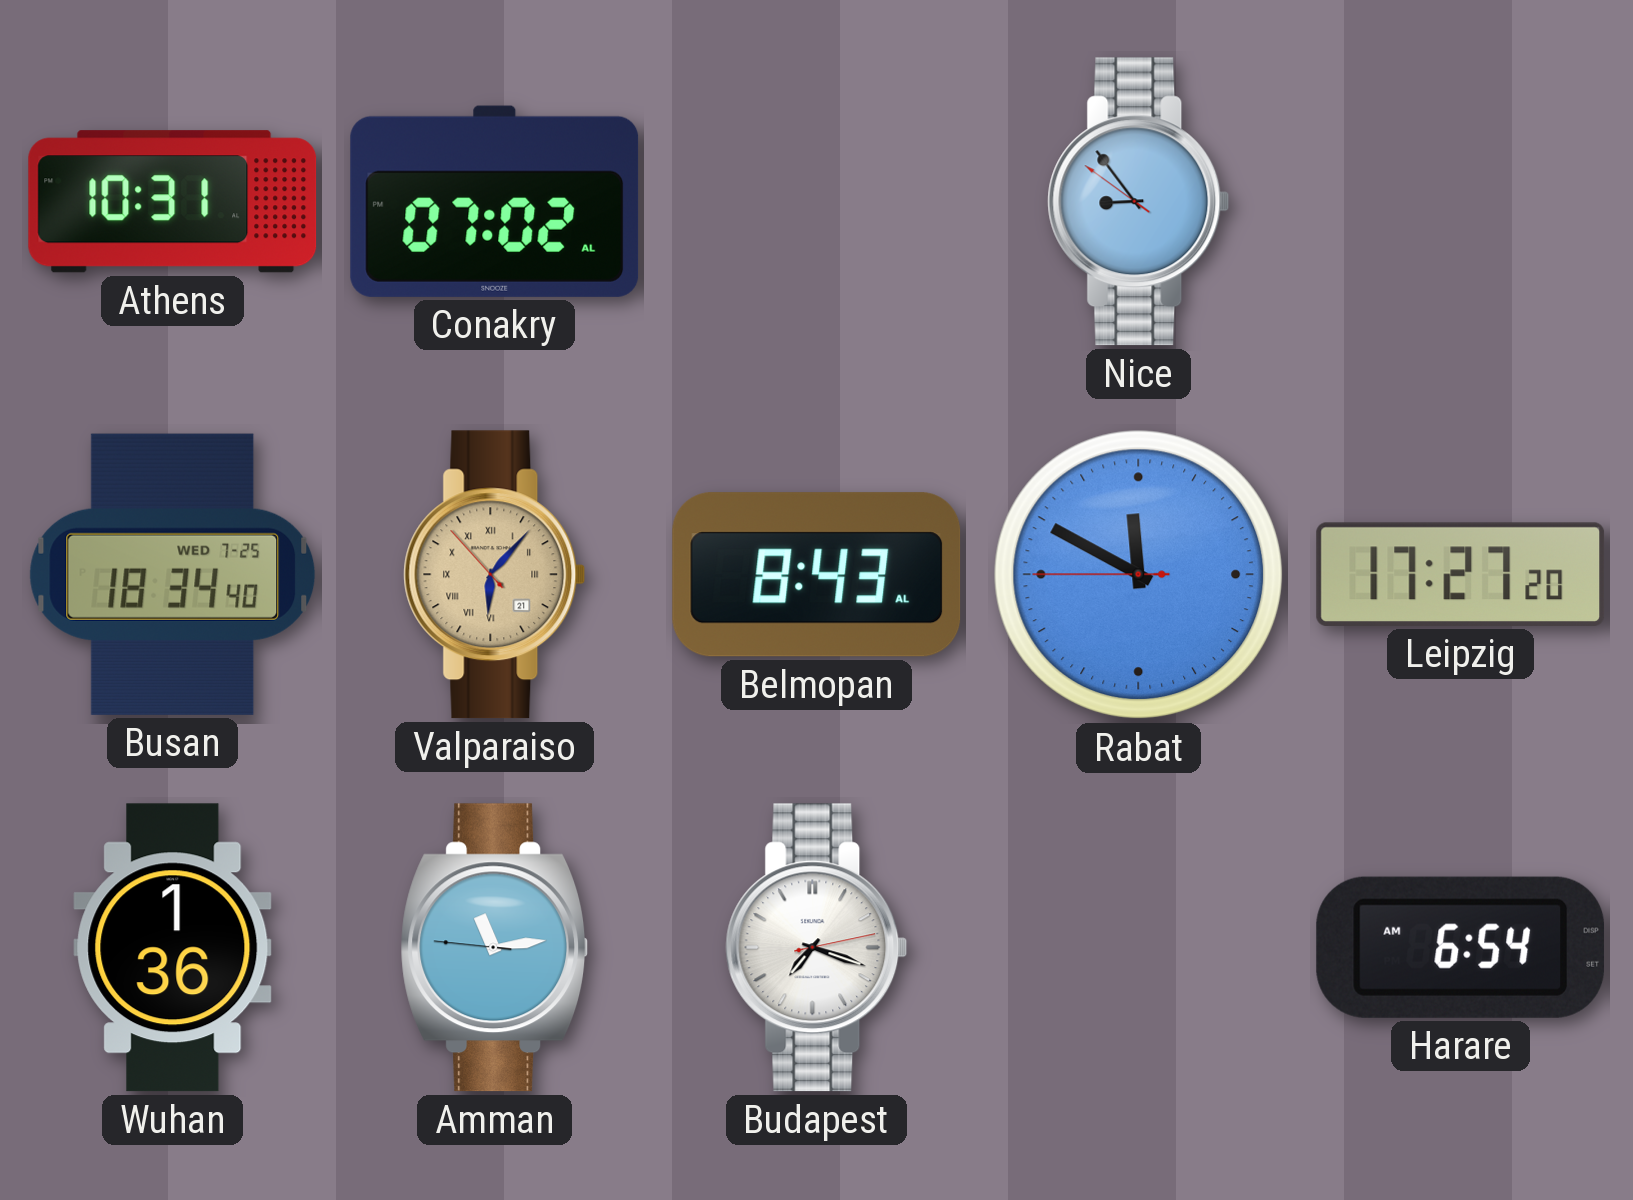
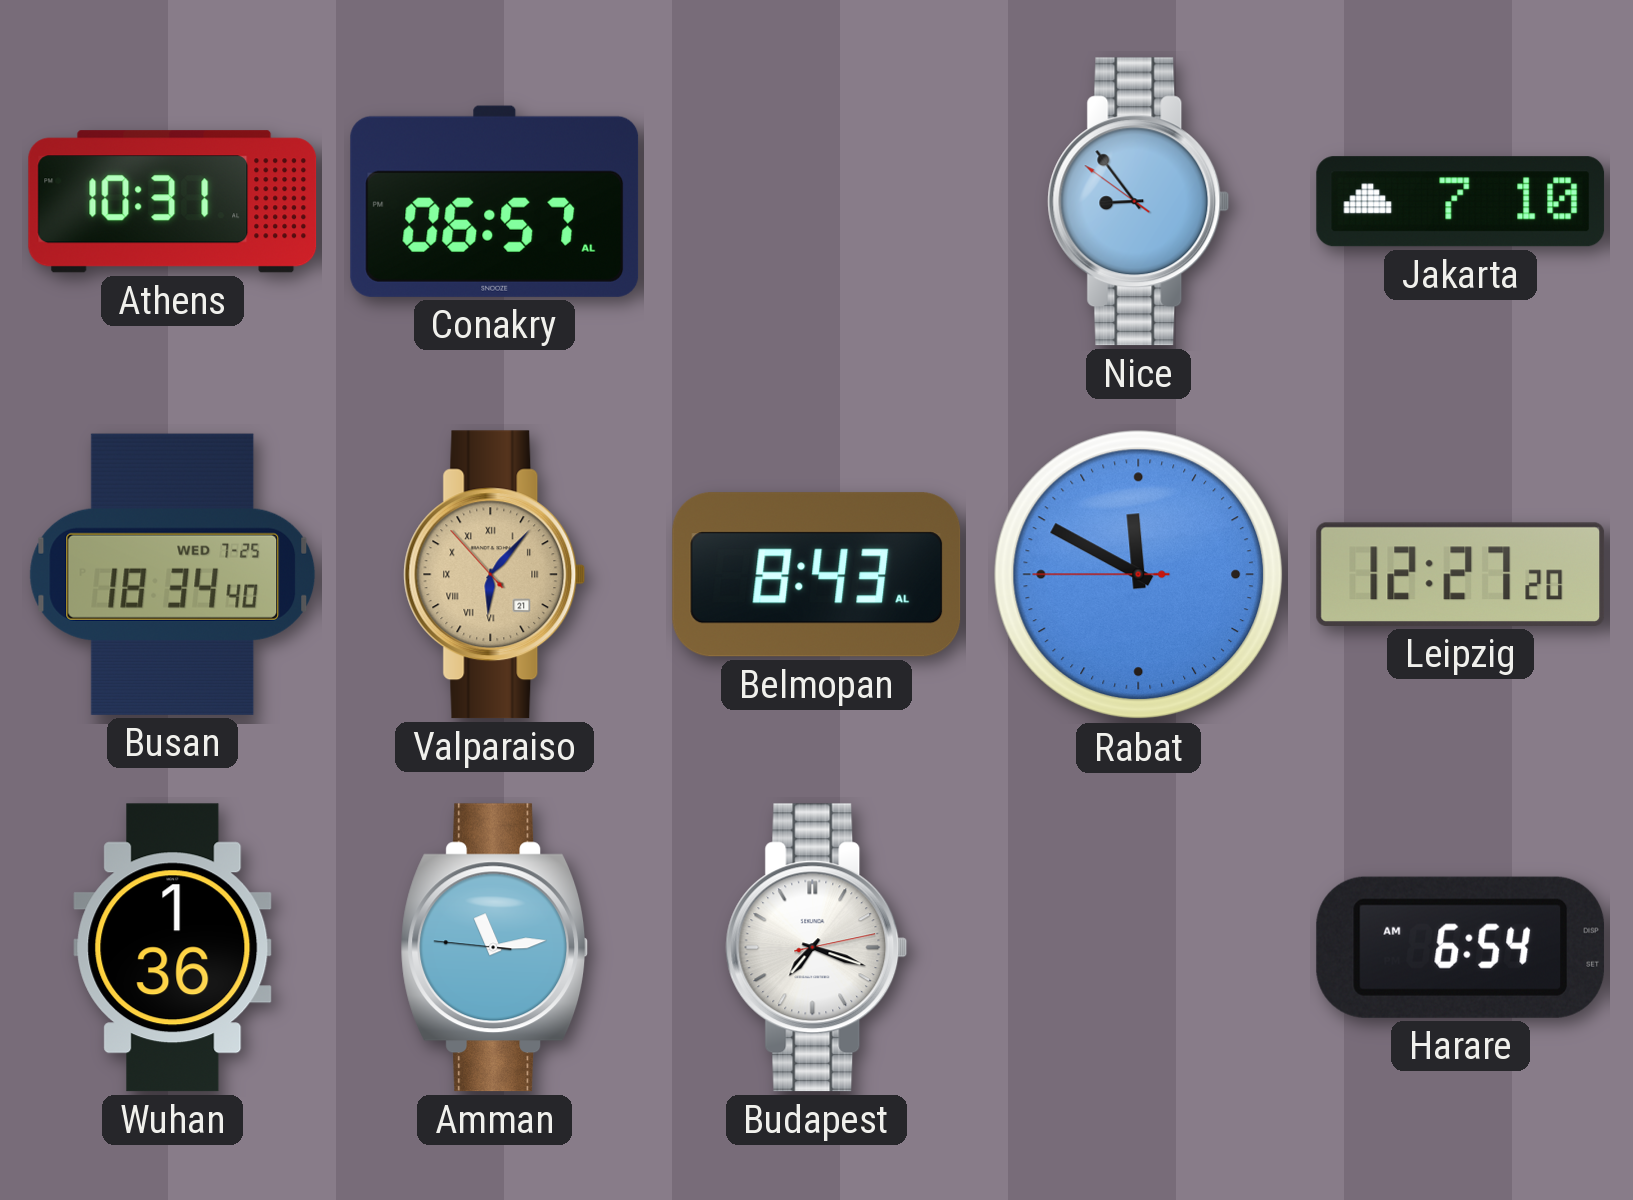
Conakry: 07:02 -> 06:57 (495, 201)
Jakarta: none -> 7:10 (1461, 202)
Leipzig: 17:27 -> 12:27 (1461, 574)
